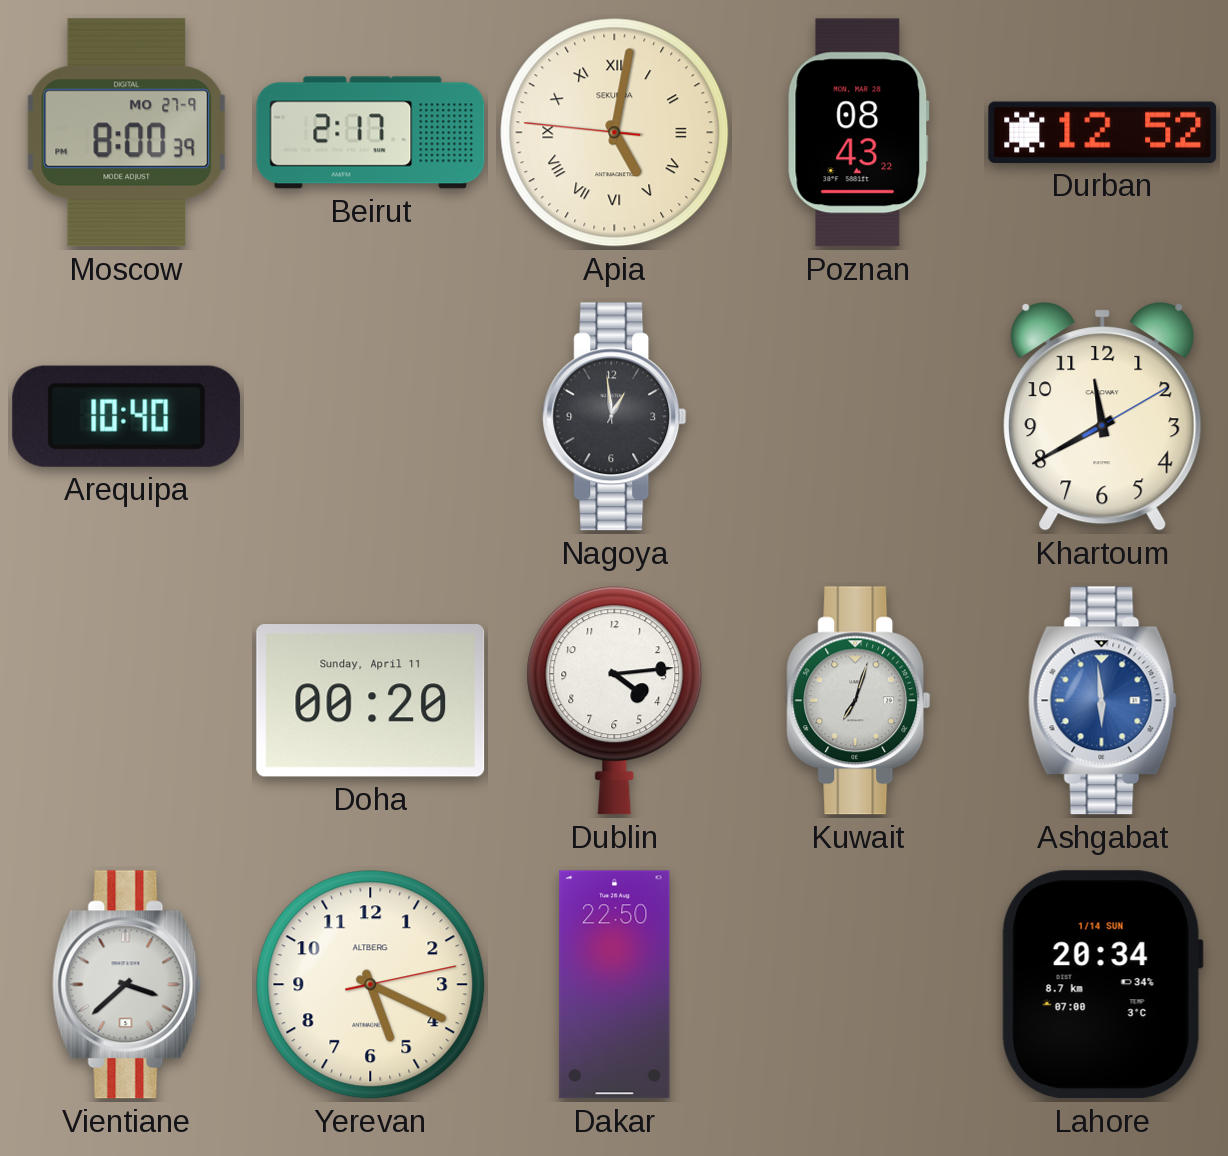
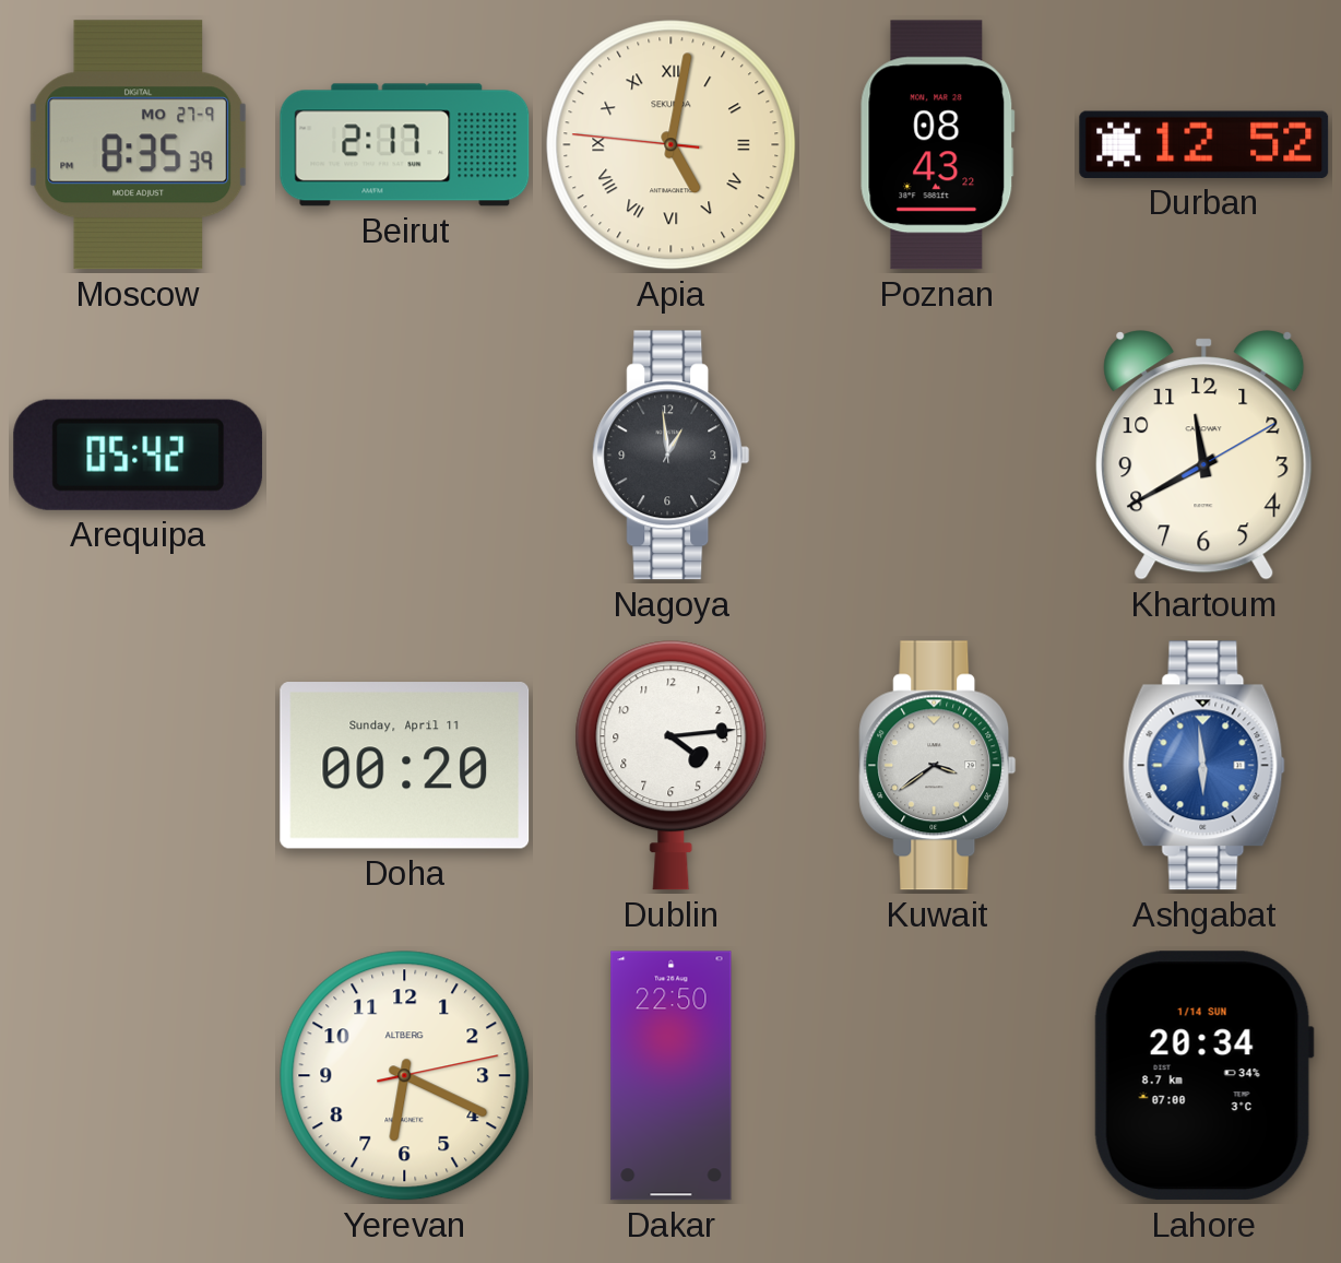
Moscow: 8:00 -> 8:35 (139, 145)
Arequipa: 10:40 -> 05:42 (139, 455)
Kuwait: 7:03 -> 3:39 (938, 766)
Vientiane: 3:38 -> none (126, 985)
Yerevan: 5:19 -> 6:19 (405, 1076)
